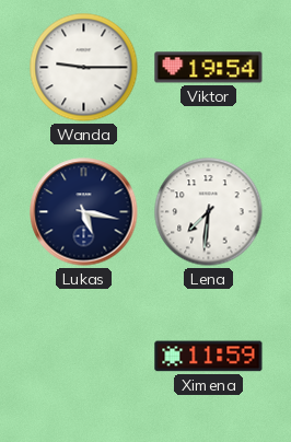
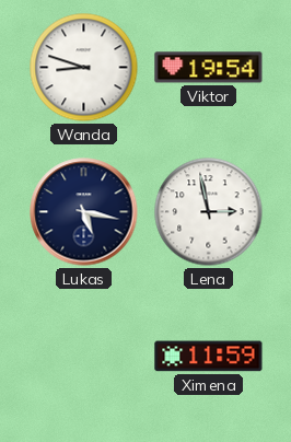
Wanda: 9:15 -> 8:48 (84, 68)
Lena: 7:31 -> 2:58 (209, 212)
